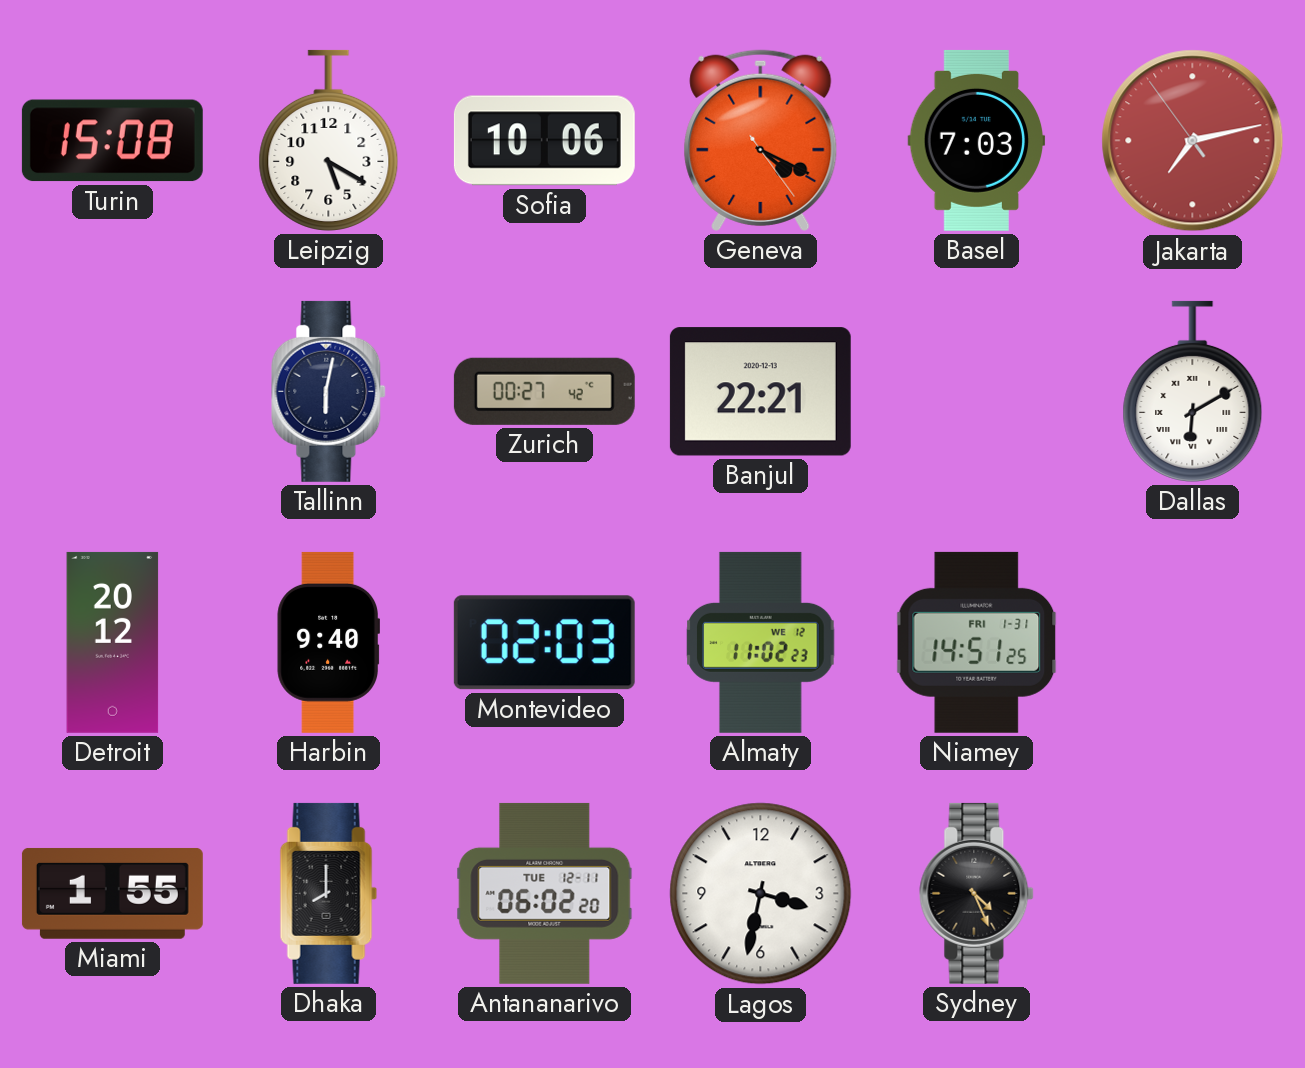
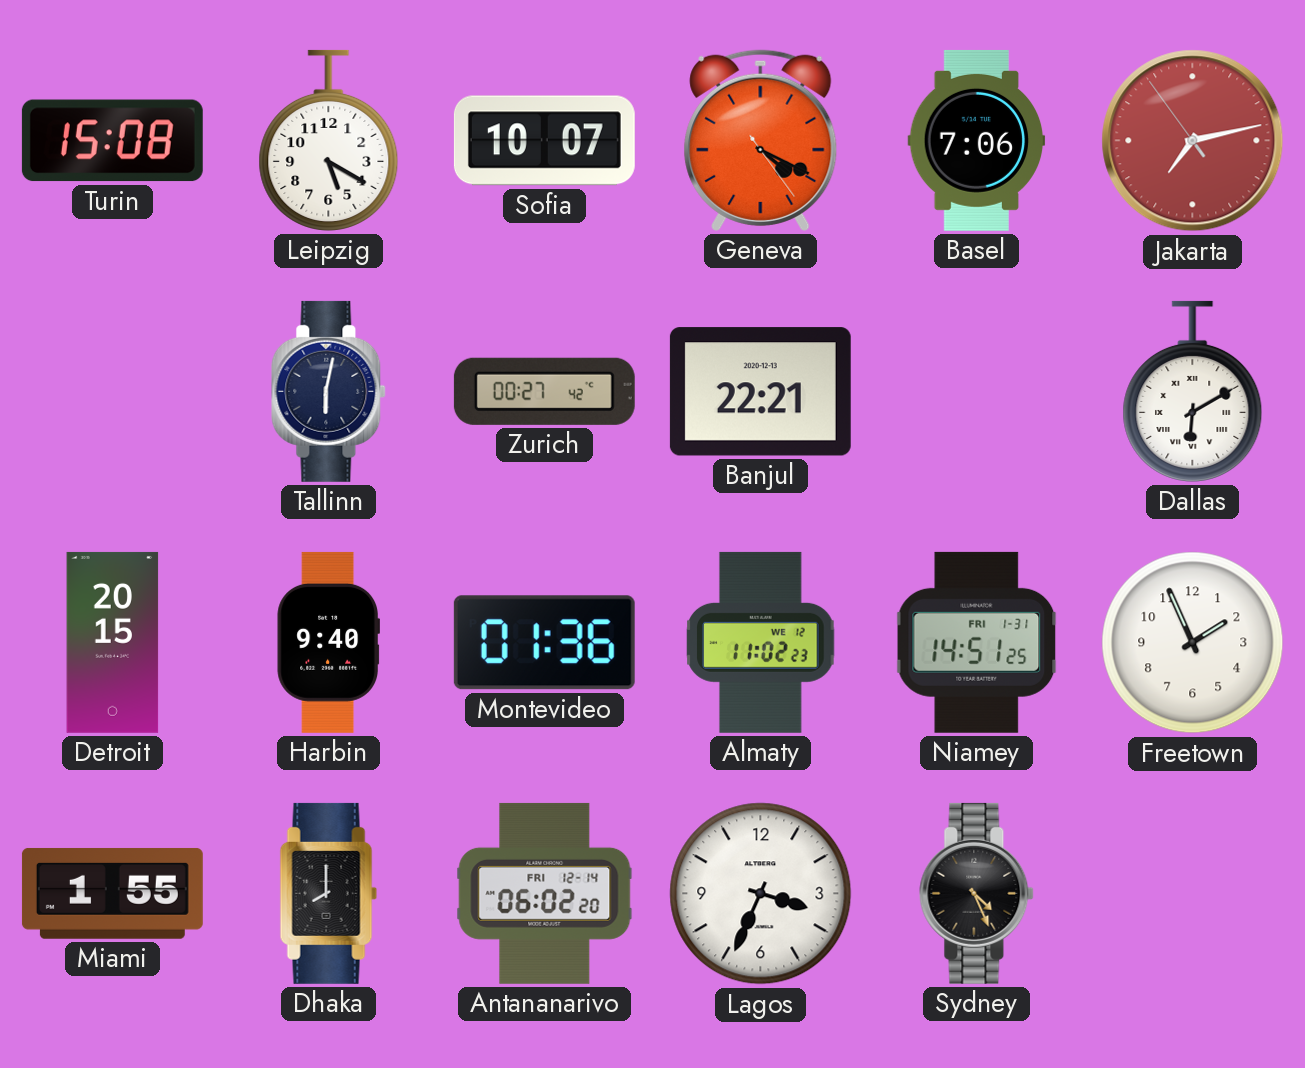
Sofia: 10:06 -> 10:07 (544, 141)
Basel: 7:03 -> 7:06 (977, 140)
Detroit: 20:12 -> 20:15 (113, 642)
Montevideo: 02:03 -> 01:36 (544, 643)
Freetown: none -> 1:56 (1193, 643)
Antananarivo date: TUE 12-11 -> FRI 12-14 (545, 893)
Lagos: 3:32 -> 3:34 (761, 894)
